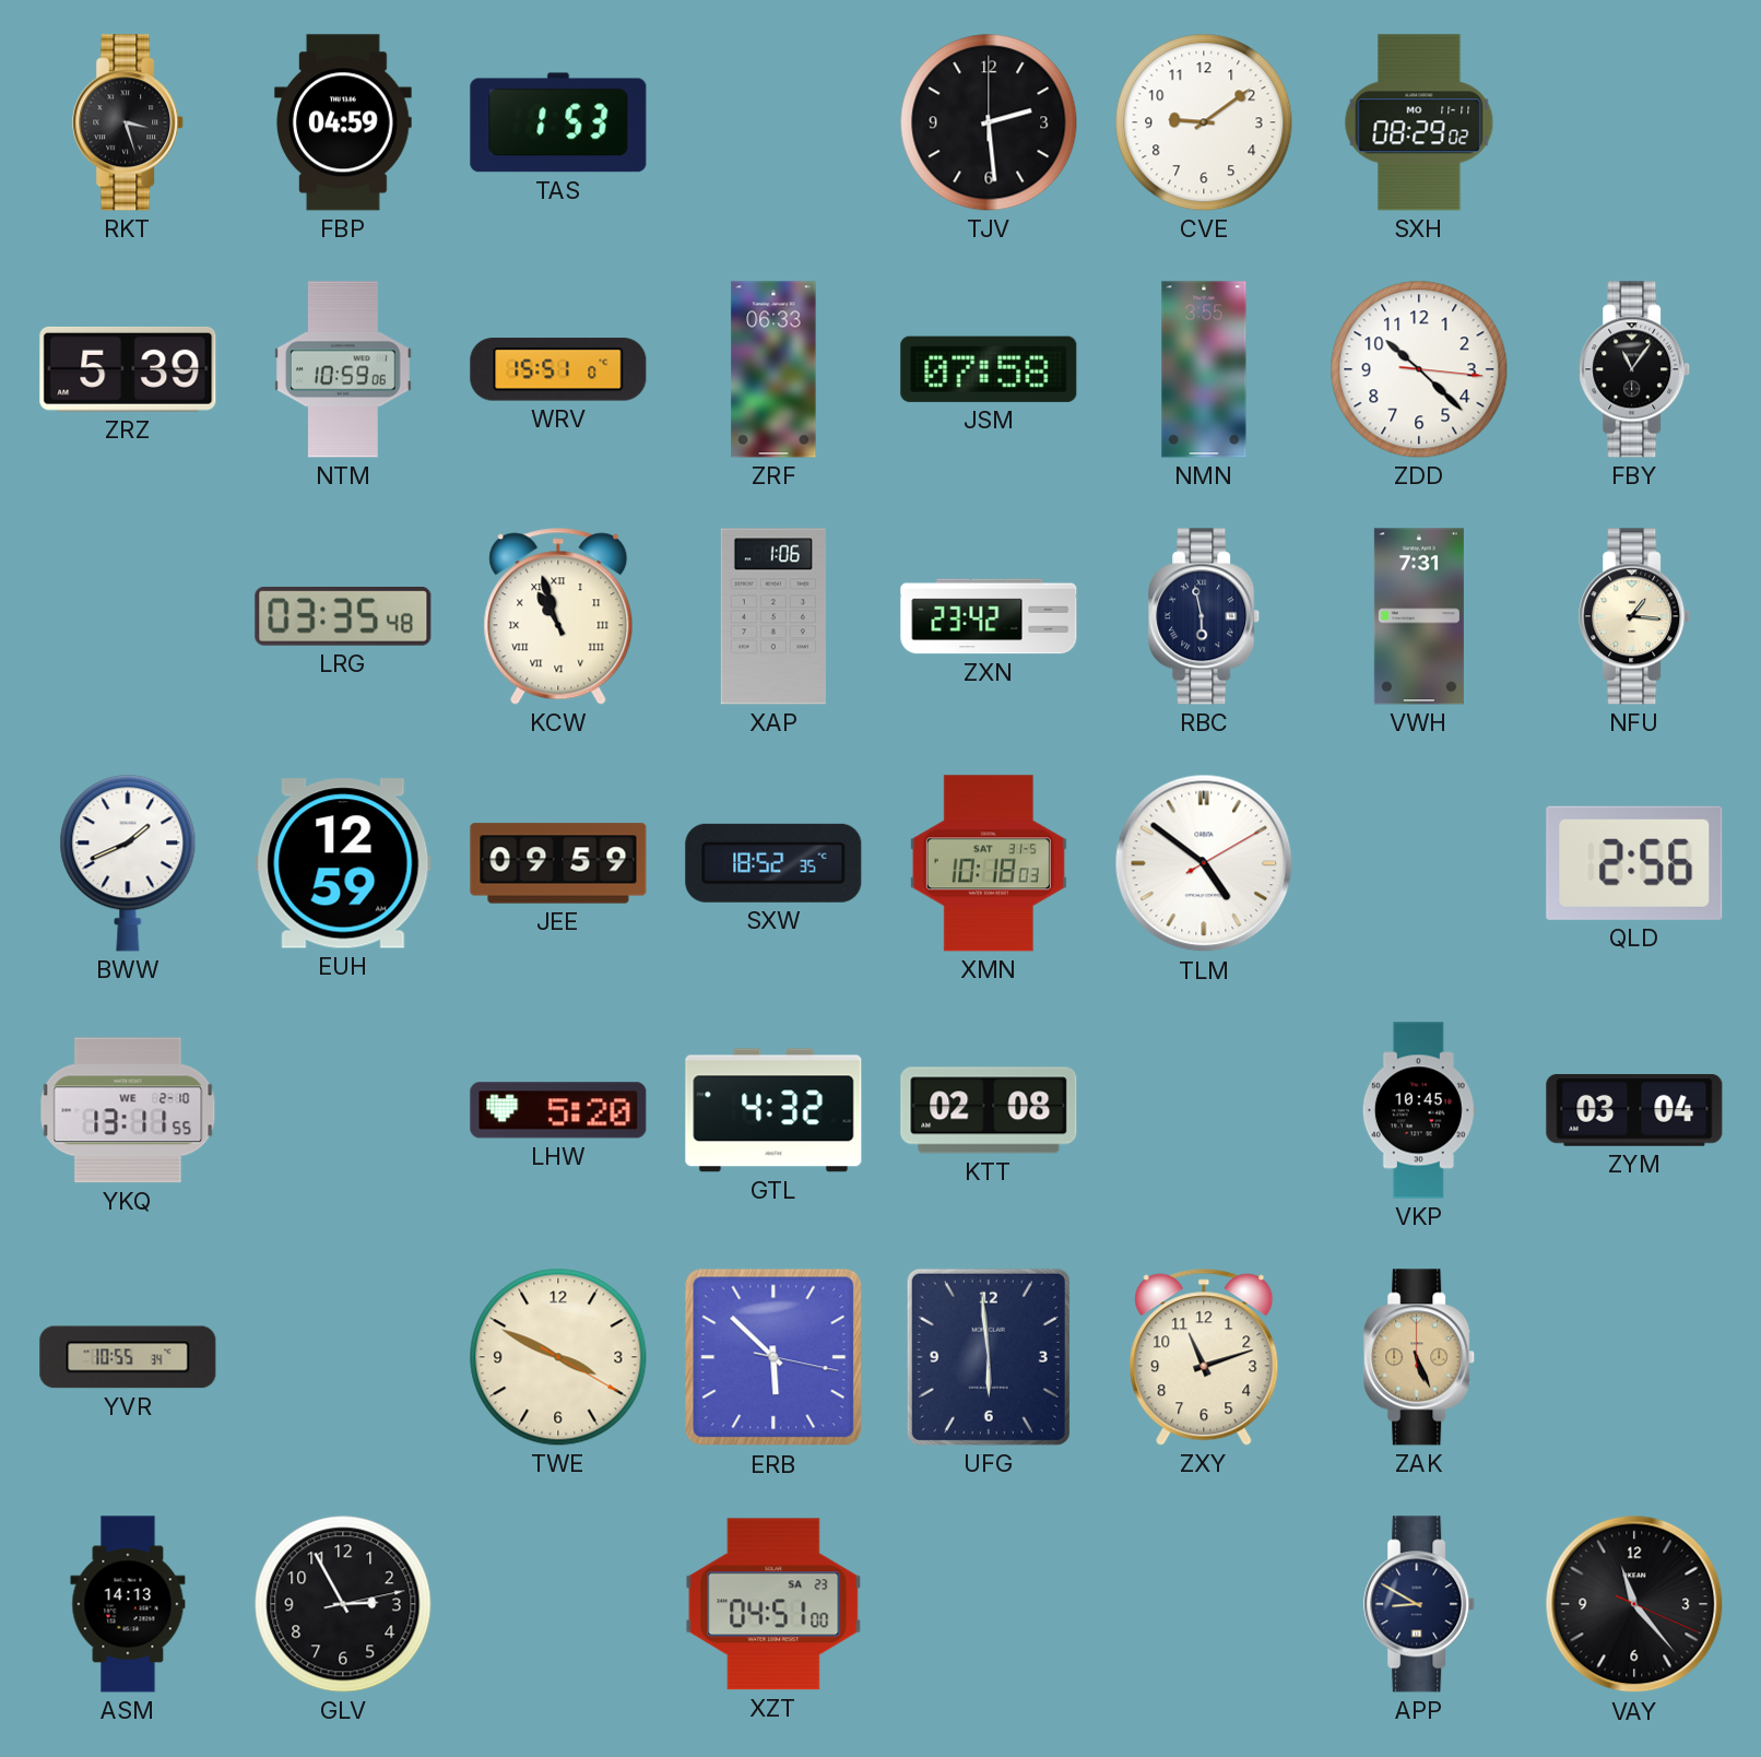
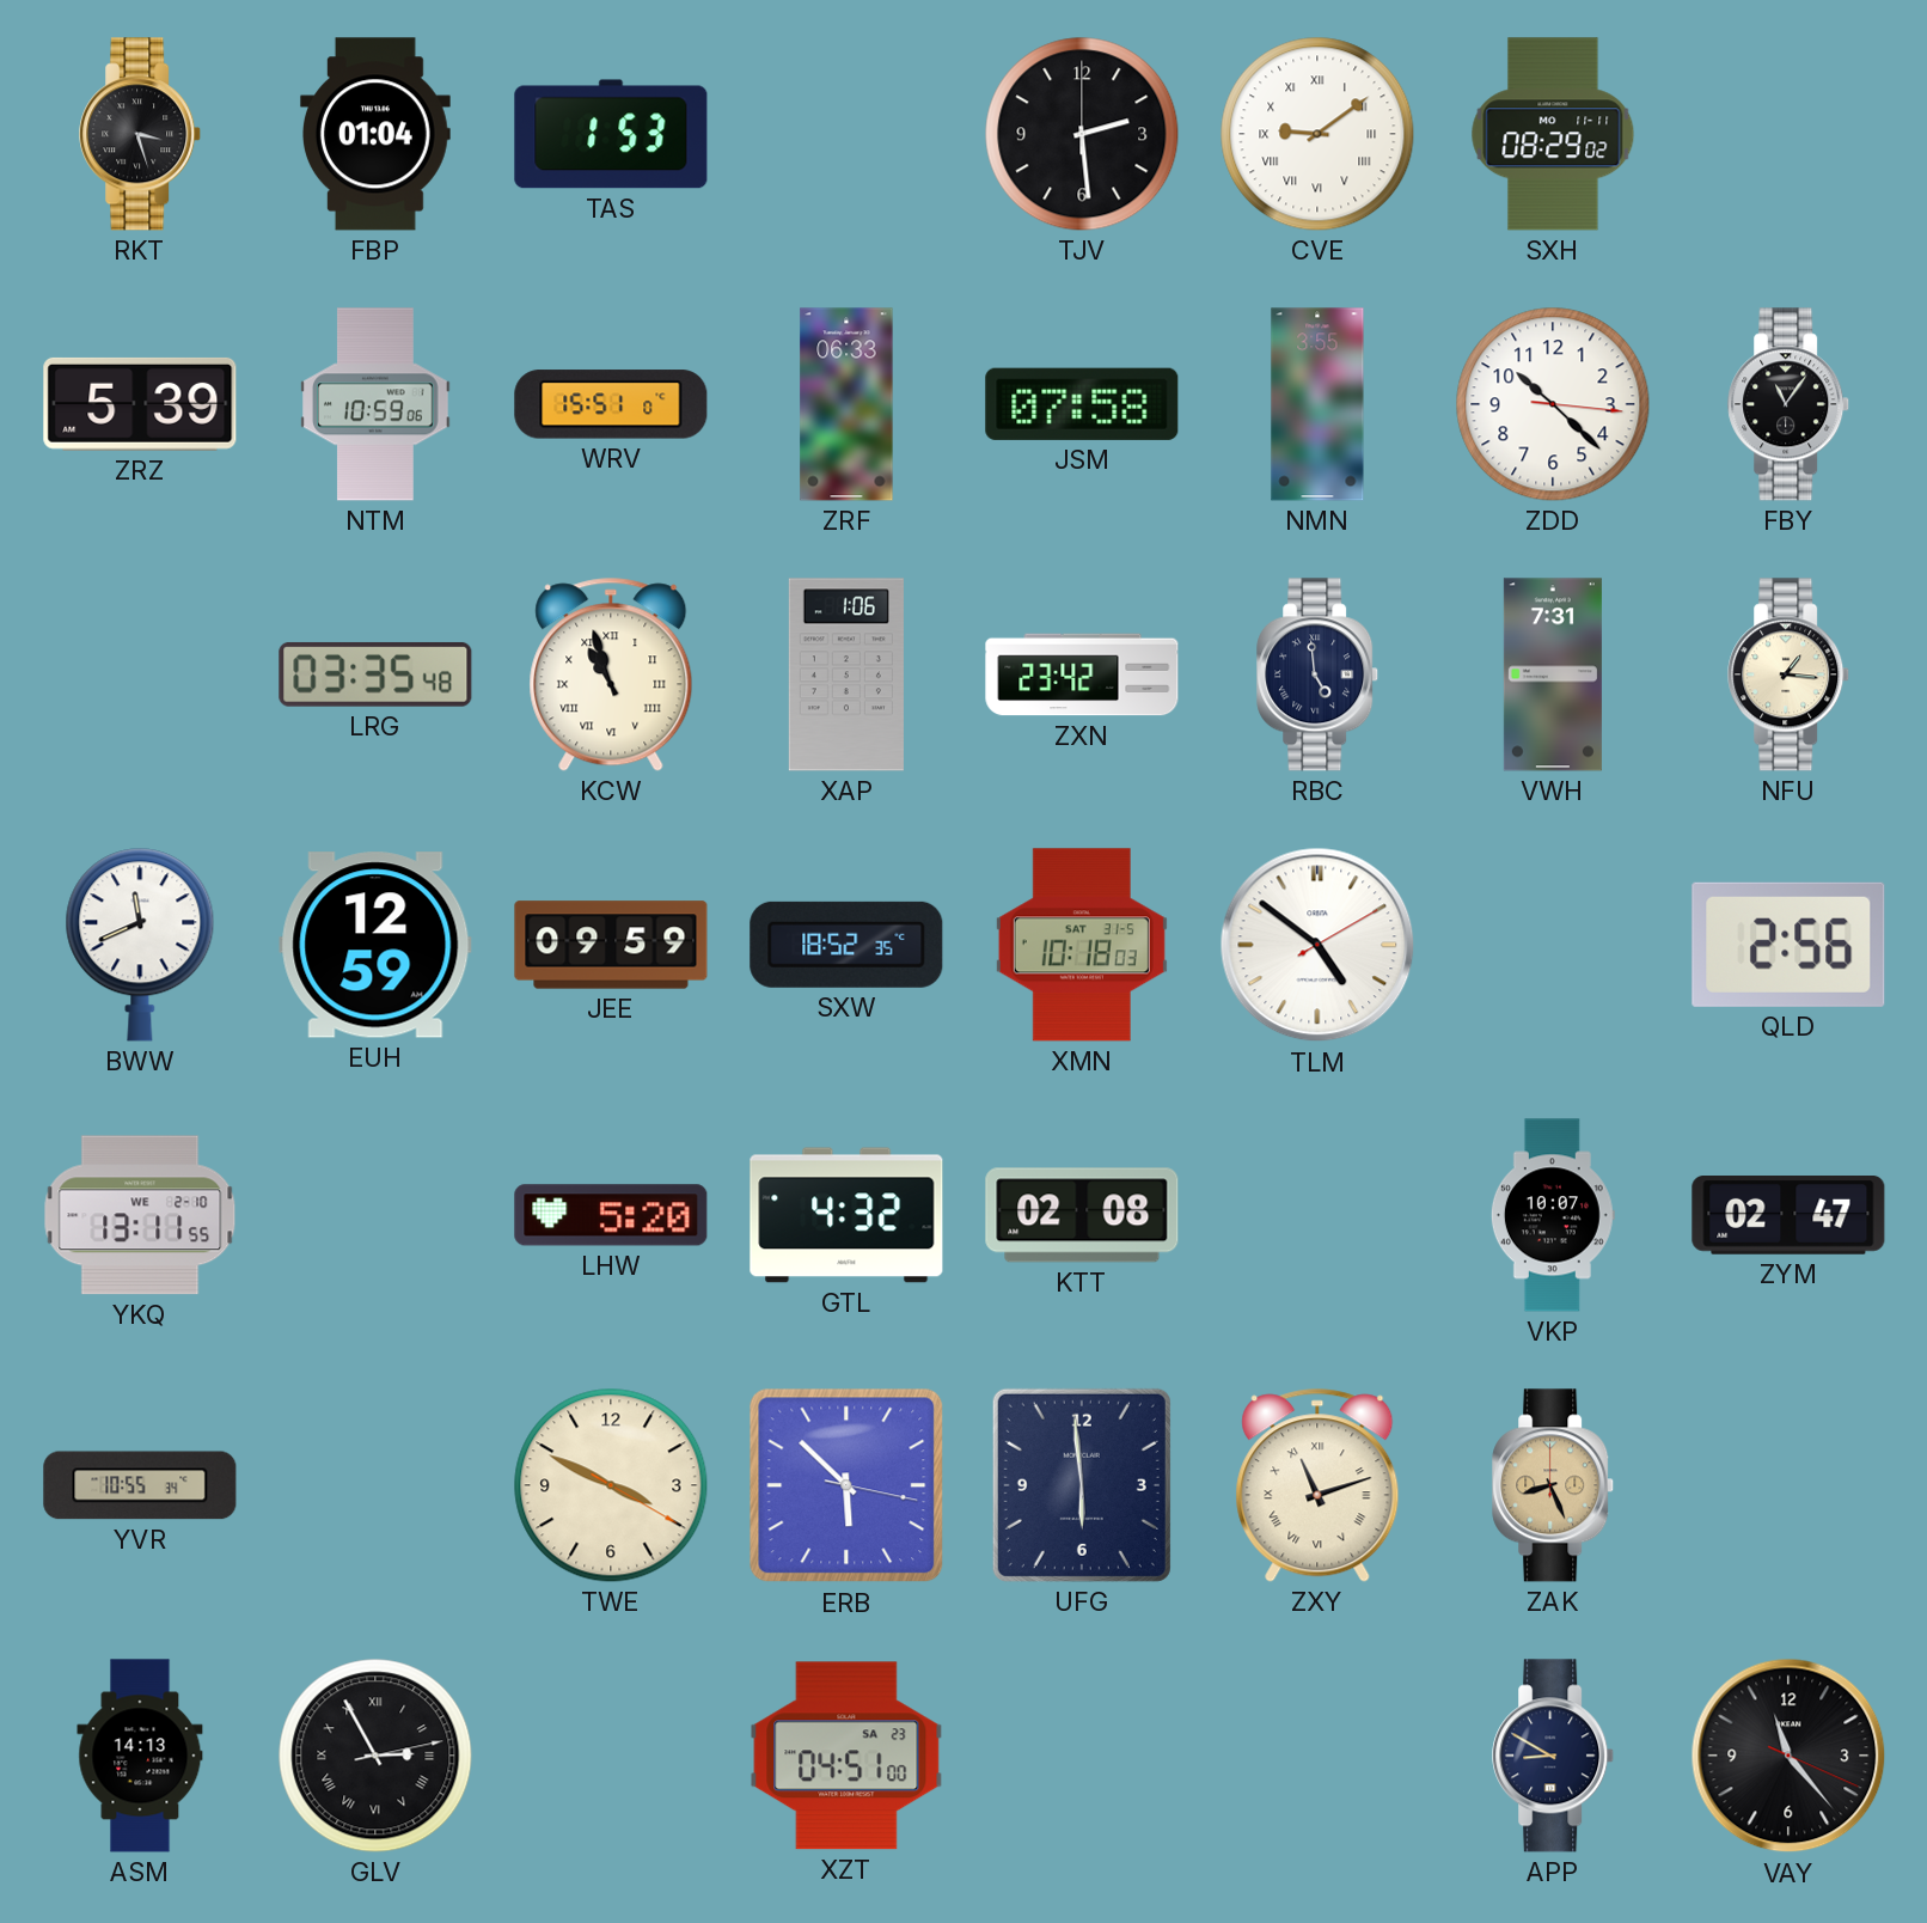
FBP: 04:59 -> 01:04 (375, 134)
CVE numerals: Arabic -> Roman (1317, 134)
RBC: 5:58 -> 4:59 (1319, 674)
BWW: 1:41 -> 11:41 (140, 945)
VKP: 10:45 -> 10:07 (1553, 1215)
ZYM: 03:04 -> 02:47 (1788, 1216)
ZXY numerals: Arabic -> Roman (1317, 1485)
ZAK: 5:26 -> 8:26 (1554, 1485)
GLV numerals: Arabic -> Roman (375, 1756)
